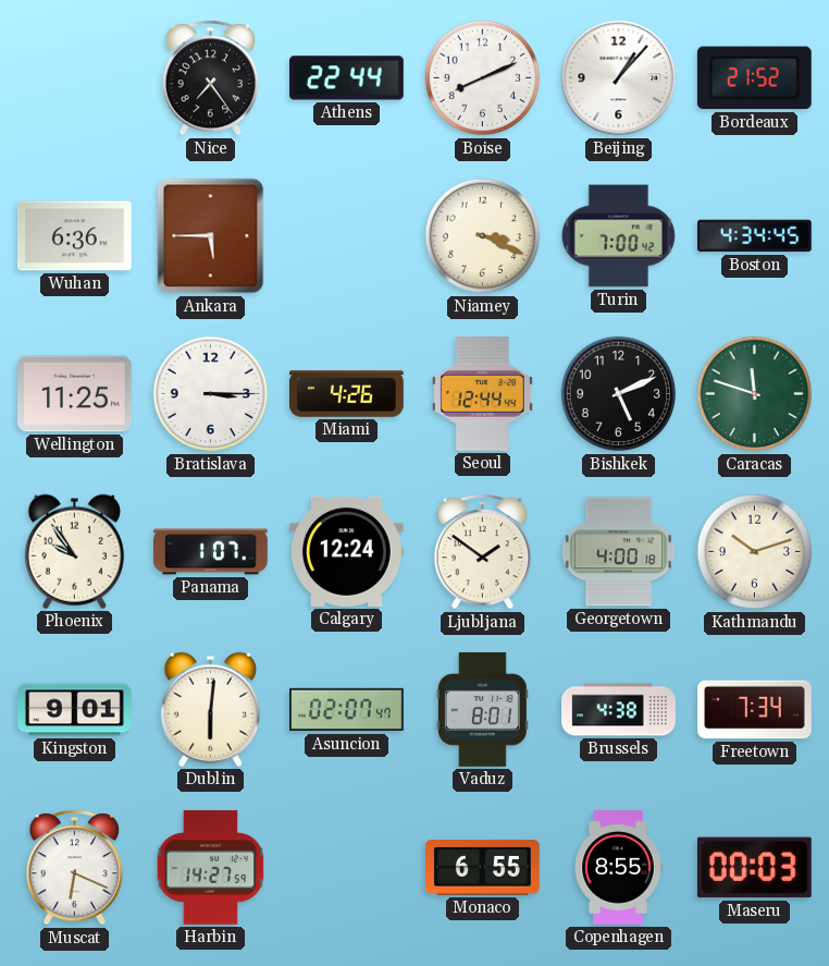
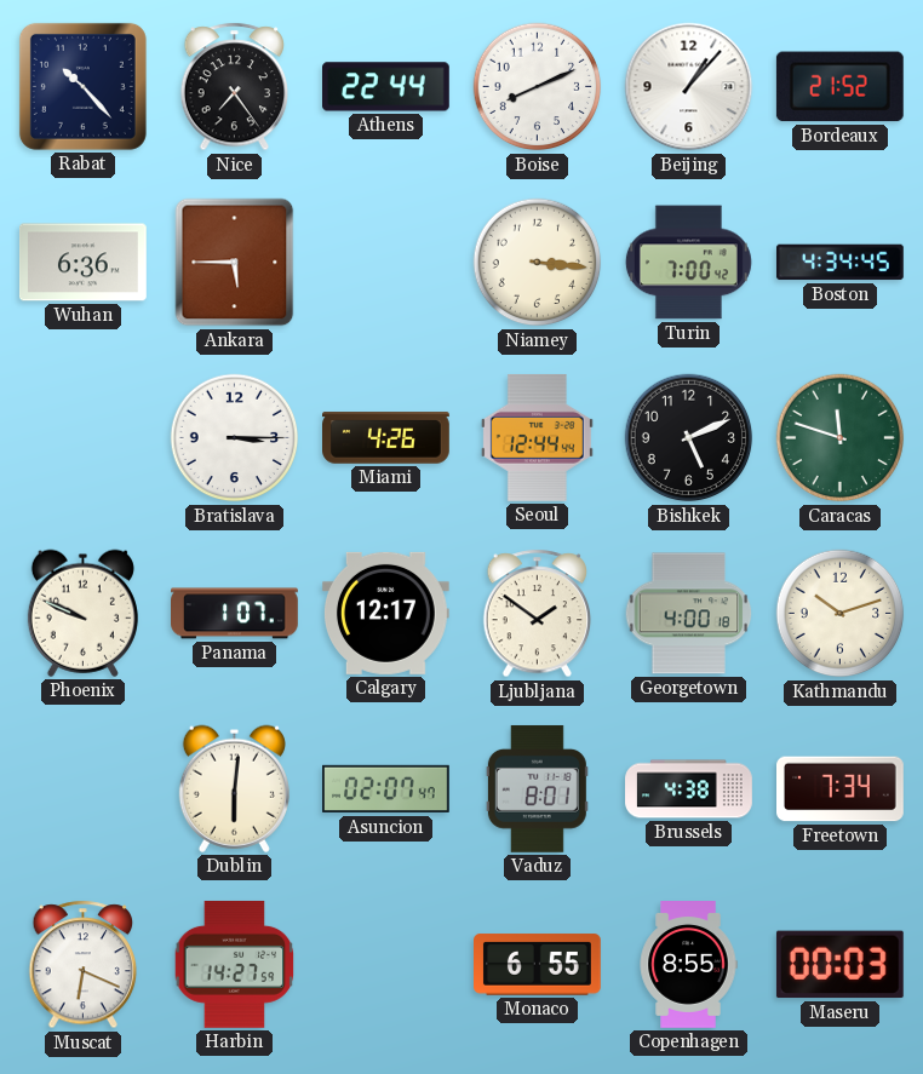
Rabat: none -> 10:23 (82, 86)
Niamey: 3:19 -> 3:16 (538, 263)
Wellington: 11:25 -> none (75, 394)
Phoenix: 9:54 -> 9:49 (82, 613)
Calgary: 12:24 -> 12:17 (385, 613)
Kingston: 9:01 -> none (75, 710)
